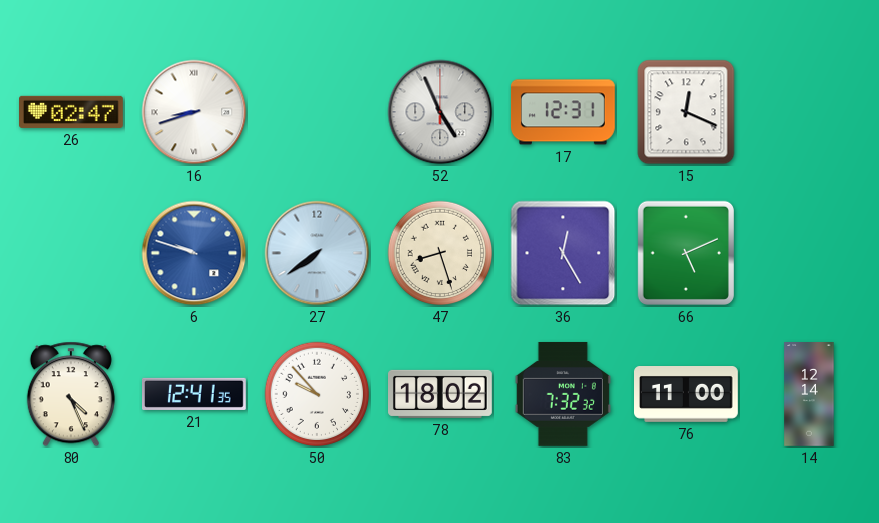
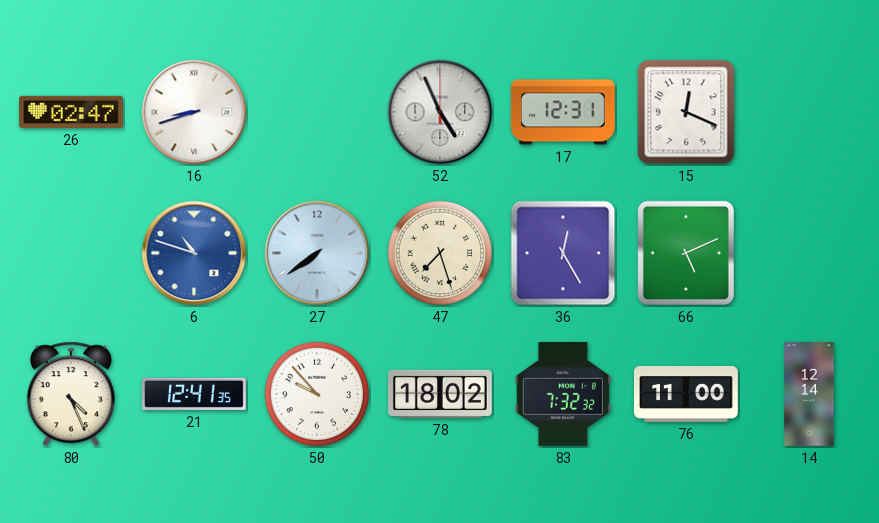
6: 9:48 -> 10:48 (194, 253)
47: 8:27 -> 7:27 (440, 253)
